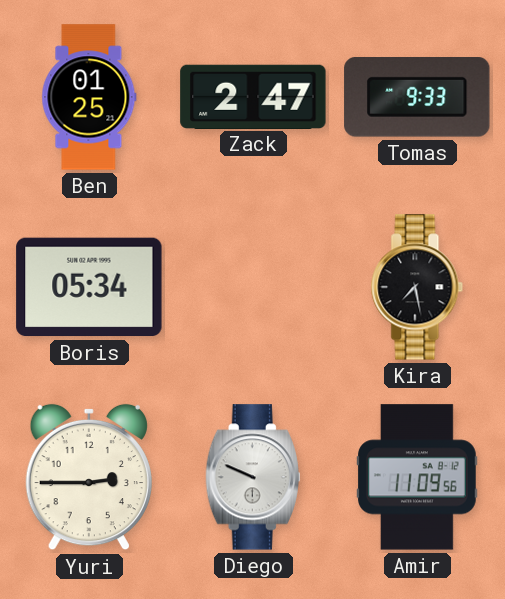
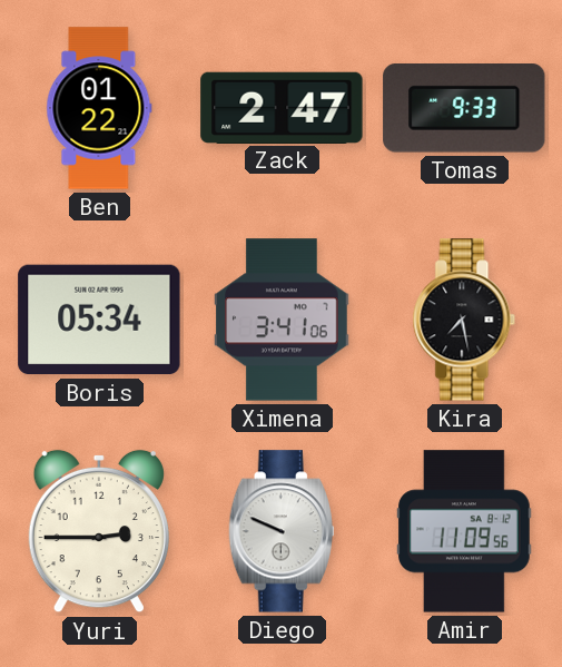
Ben: 01:25 -> 01:22 (99, 108)
Ximena: none -> 3:41 (282, 320)
